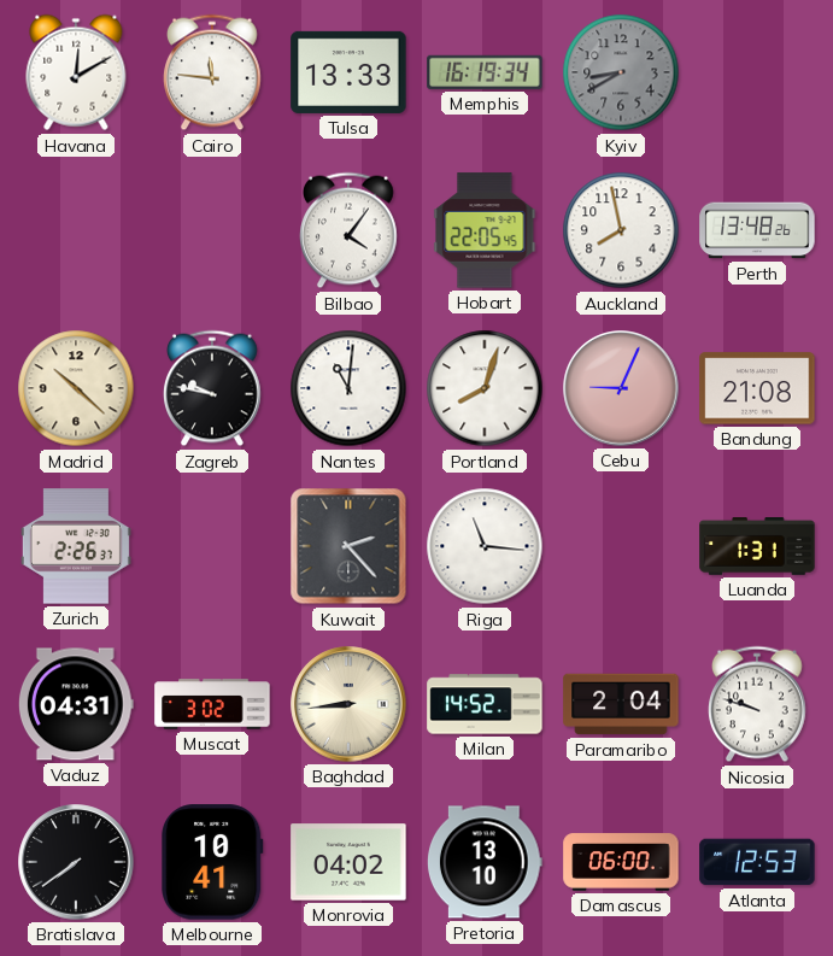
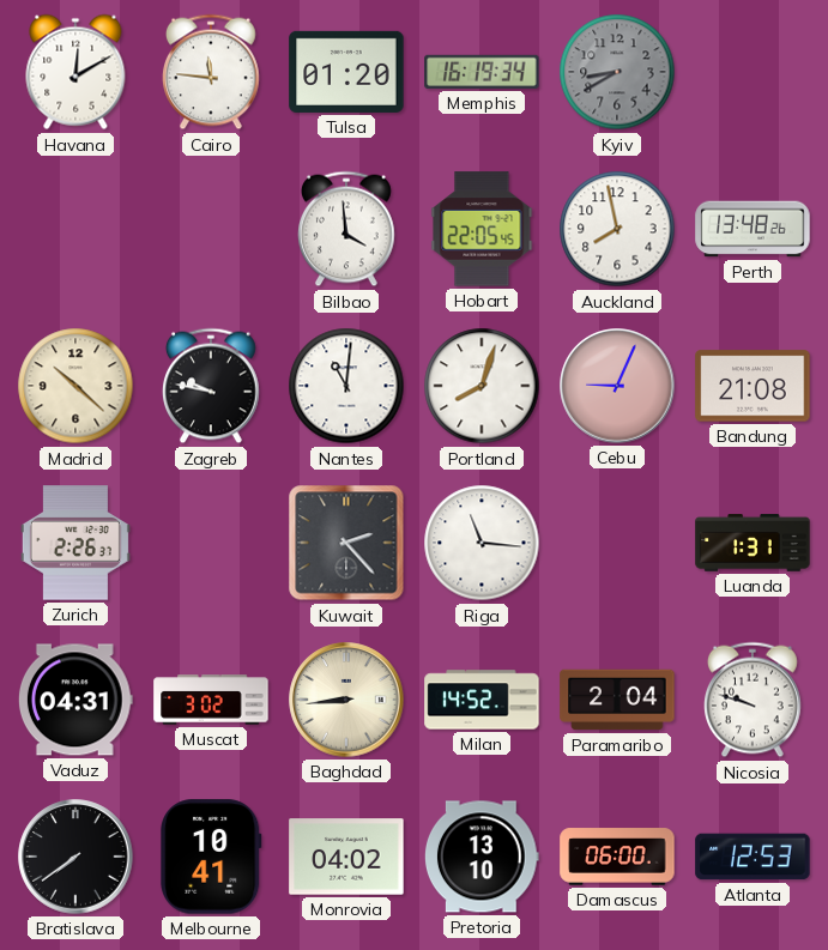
Tulsa: 13:33 -> 01:20 (346, 72)
Bilbao: 4:06 -> 3:59 (347, 229)
